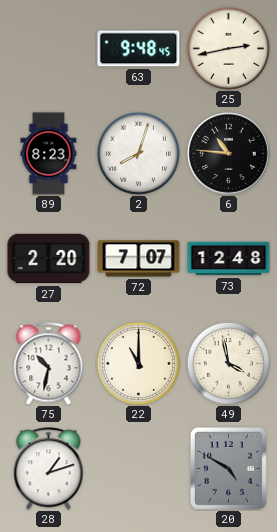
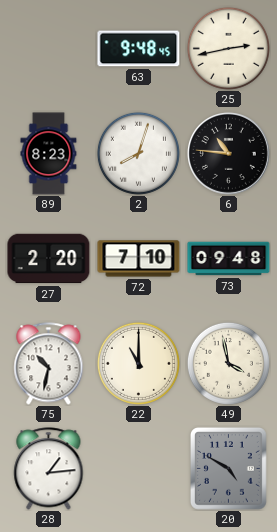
72: 7:07 -> 7:10 (139, 259)
73: 12:48 -> 09:48 (229, 259)
28: 1:12 -> 1:14 (49, 469)
